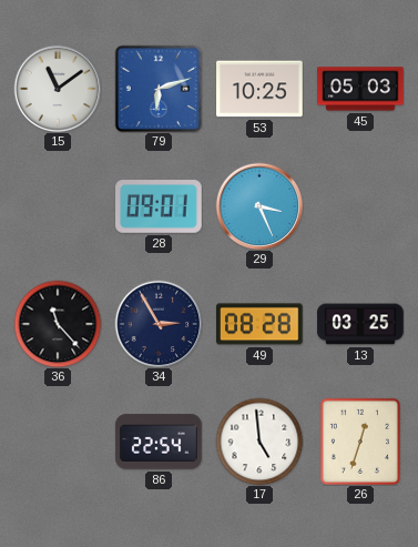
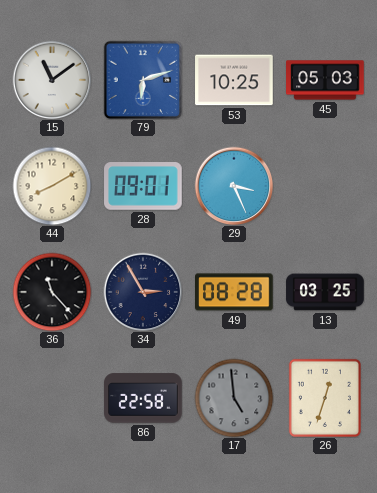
44: none -> 8:10 (52, 186)
86: 22:54 -> 22:58 (143, 398)
17 dial: white -> grey (234, 398)
